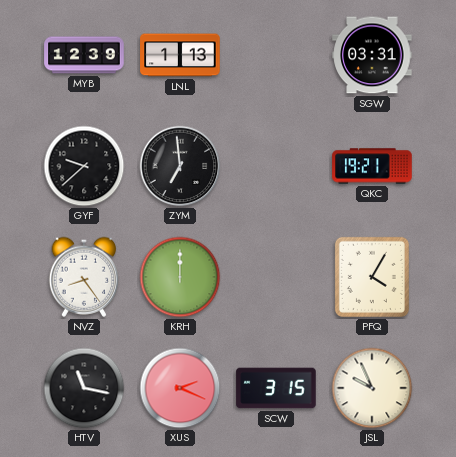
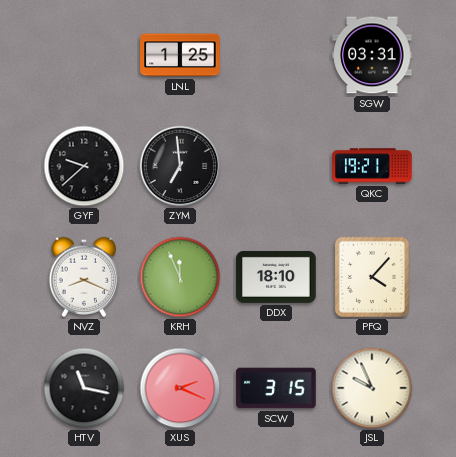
MYB: 12:39 -> none (84, 55)
LNL: 1:13 -> 1:25 (180, 55)
NVZ: 8:24 -> 8:19 (84, 277)
KRH: 12:00 -> 11:56 (180, 277)
DDX: none -> 18:10 (276, 277)
PFQ: 4:05 -> 4:07 (372, 277)
